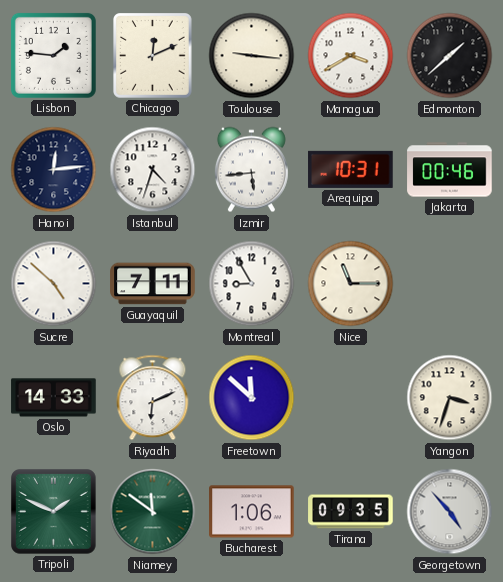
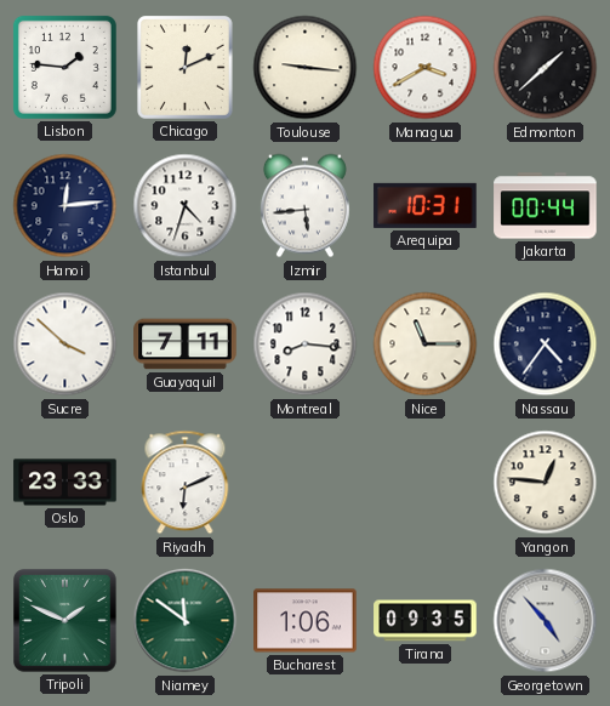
Jakarta: 00:46 -> 00:44 (546, 206)
Sucre: 4:52 -> 3:52 (65, 345)
Montreal: 8:55 -> 8:16 (306, 345)
Nassau: none -> 4:36 (546, 345)
Oslo: 14:33 -> 23:33 (65, 483)
Freetown: 11:52 -> none (252, 398)
Yangon: 3:33 -> 12:46 (546, 483)
